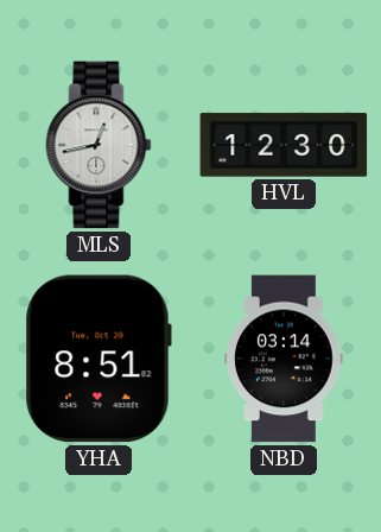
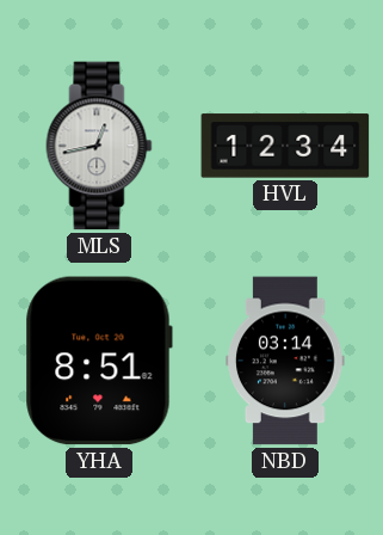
HVL: 12:30 -> 12:34 (285, 146)
